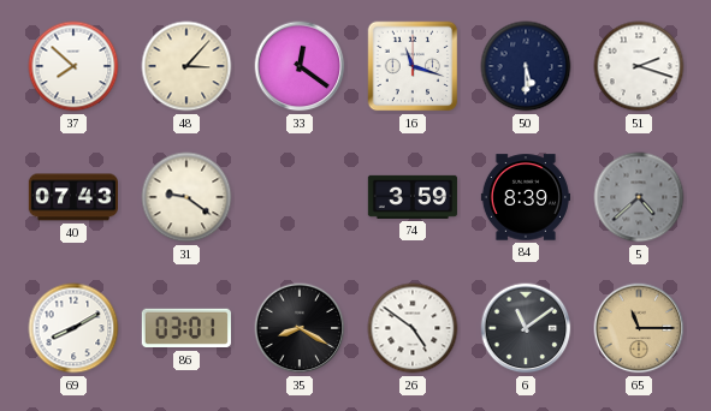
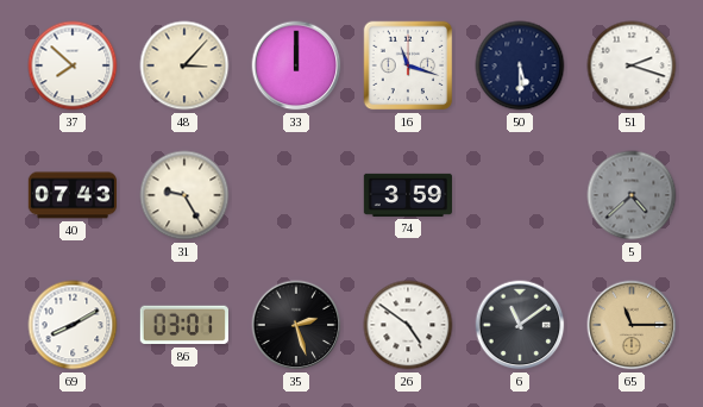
33: 12:21 -> 12:00 (296, 65)
31: 9:21 -> 9:25 (184, 195)
84: 8:39 -> none (525, 197)
35: 8:20 -> 2:27 (296, 325)
